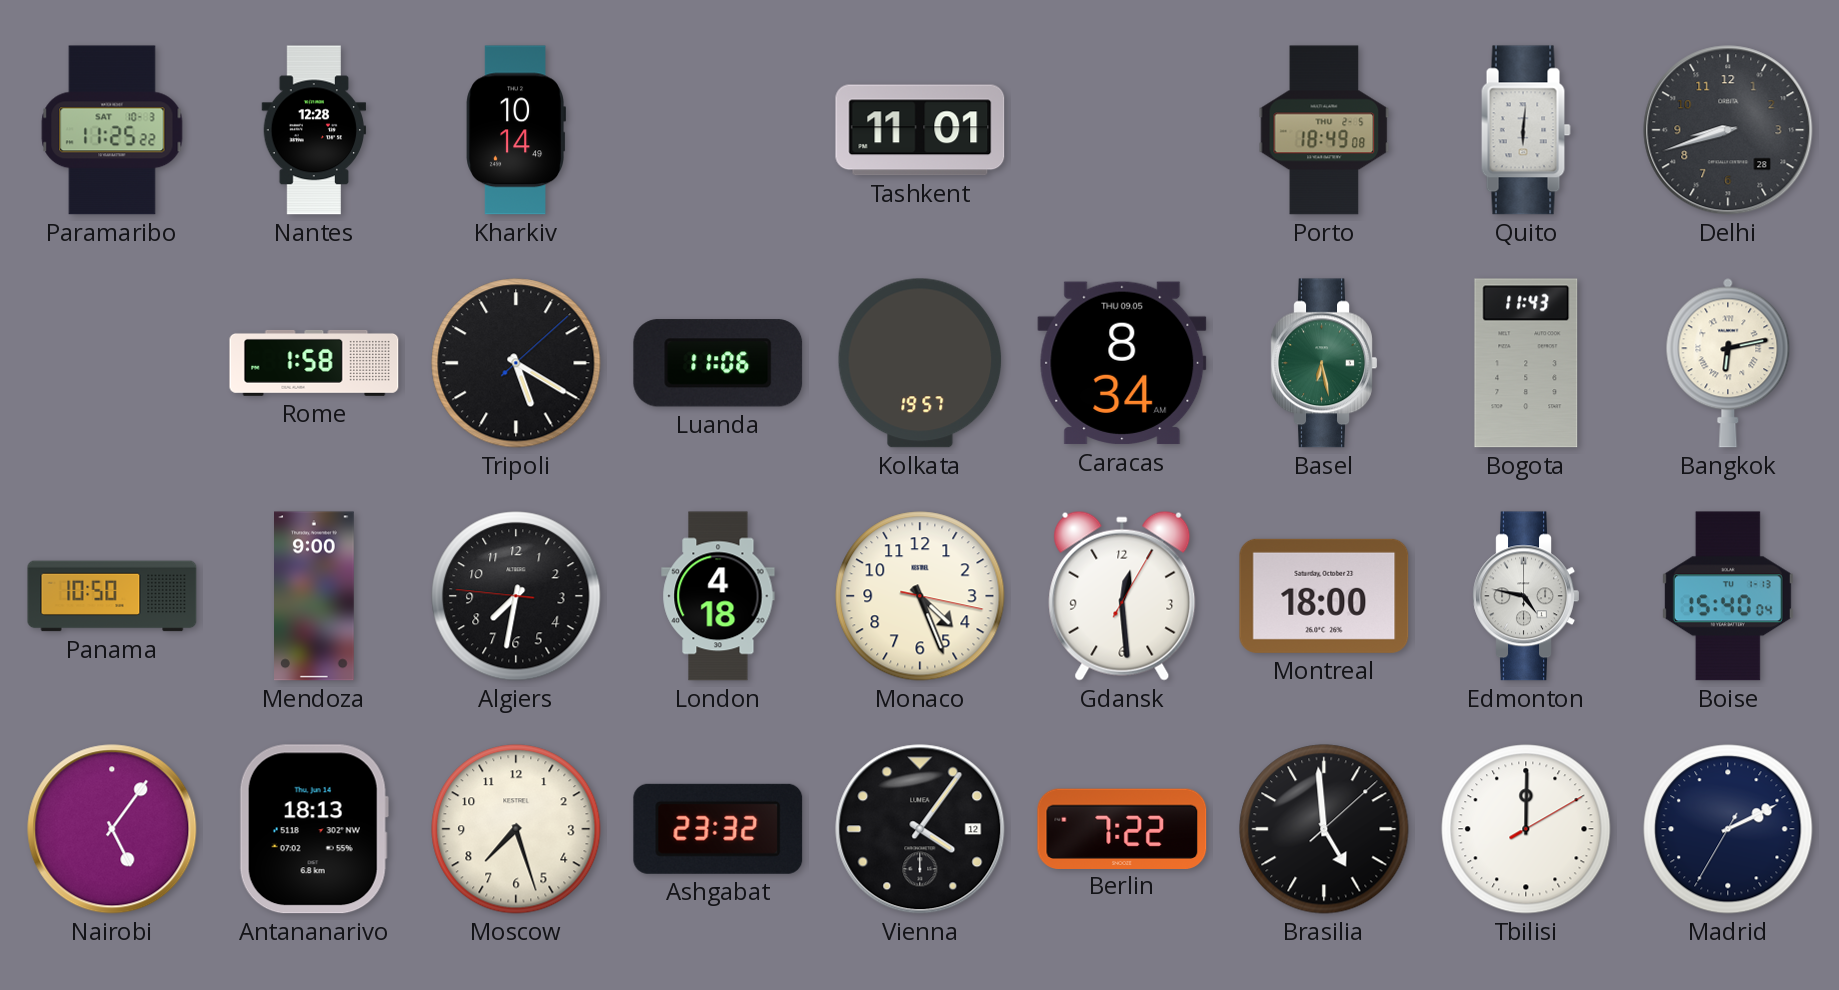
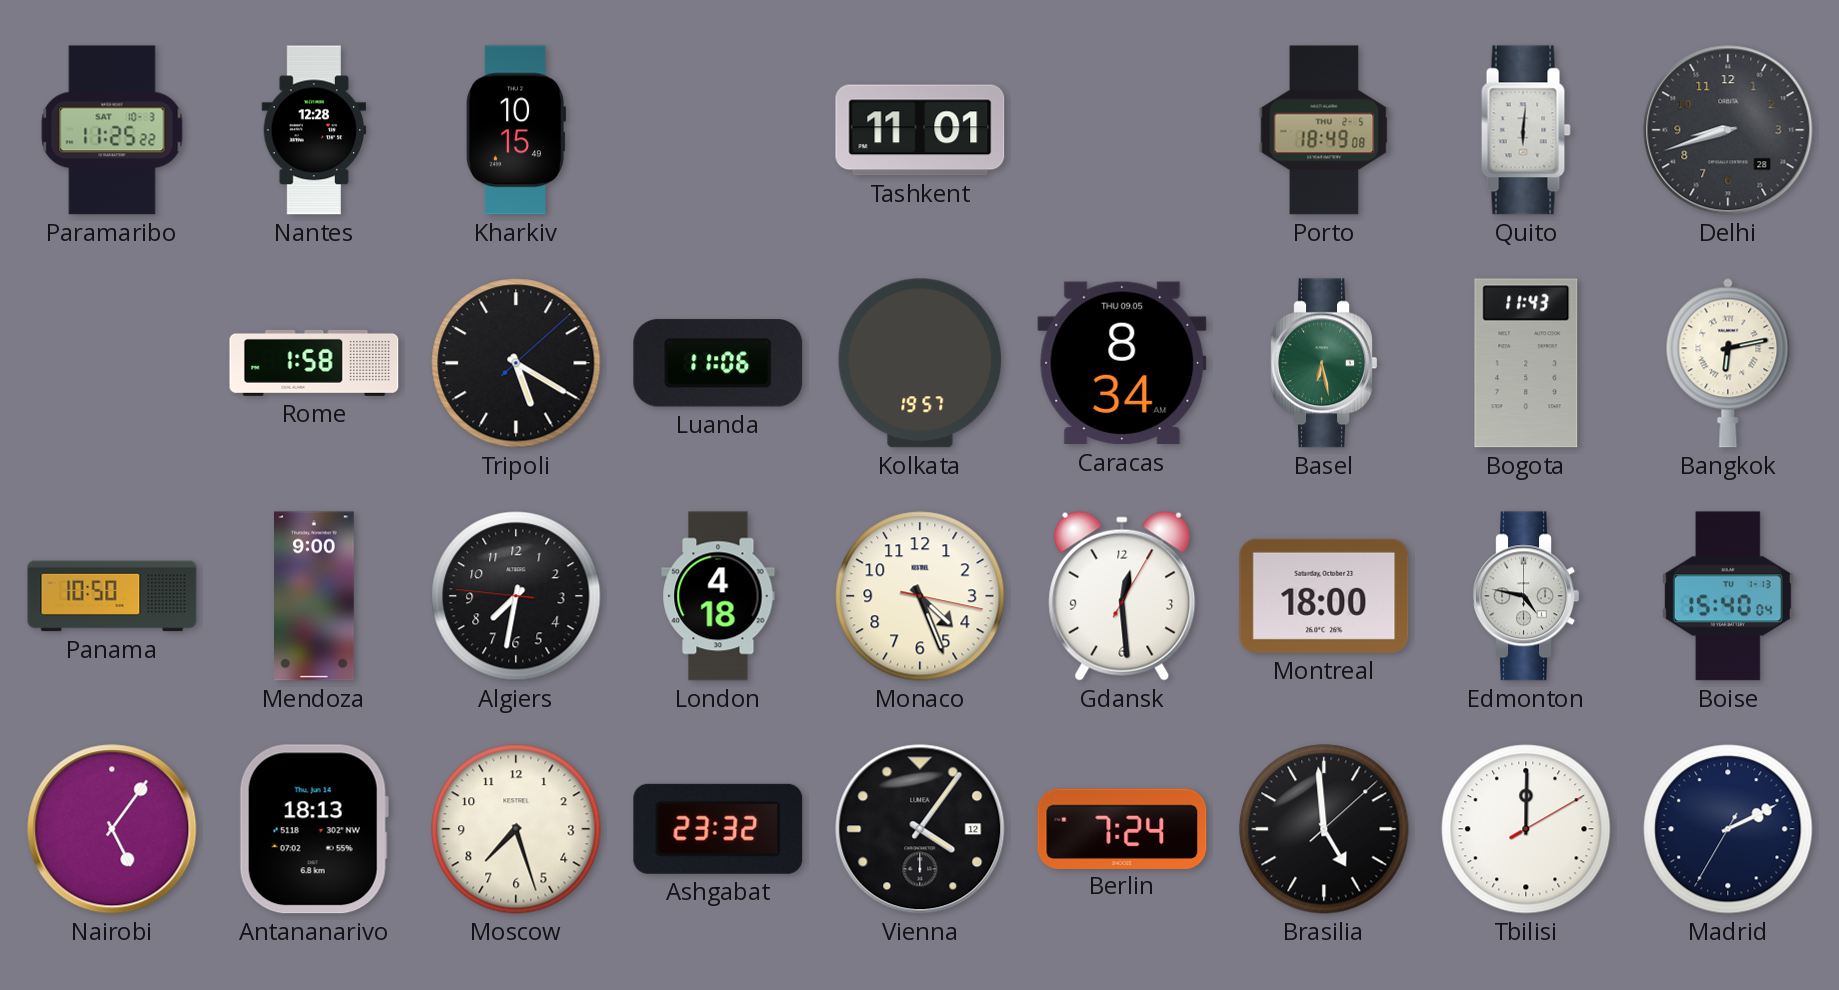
Kharkiv: 10:14 -> 10:15 (515, 130)
Berlin: 7:22 -> 7:24 (1122, 828)
